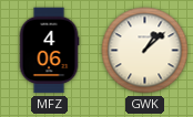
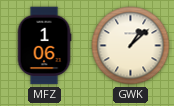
MFZ: 4:06 -> 1:06 (44, 46)
